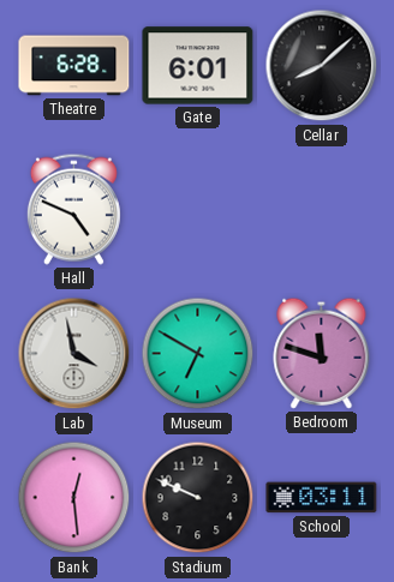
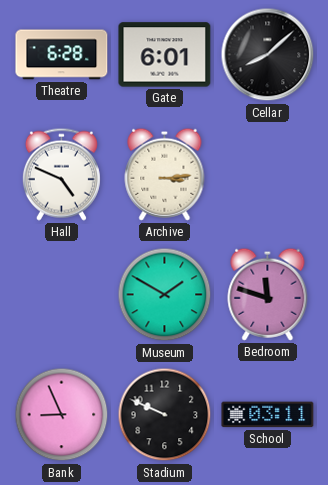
Archive: none -> 3:14 (165, 174)
Lab: 3:58 -> none (74, 354)
Museum: 6:50 -> 1:50 (165, 295)
Bank: 12:29 -> 8:56 (62, 415)
